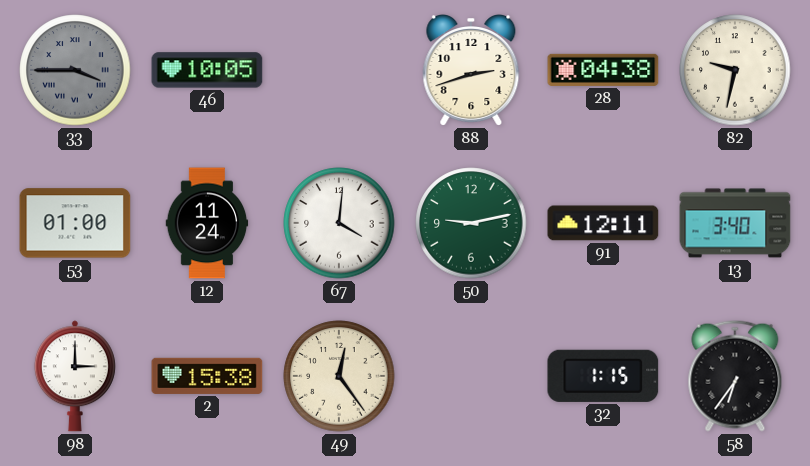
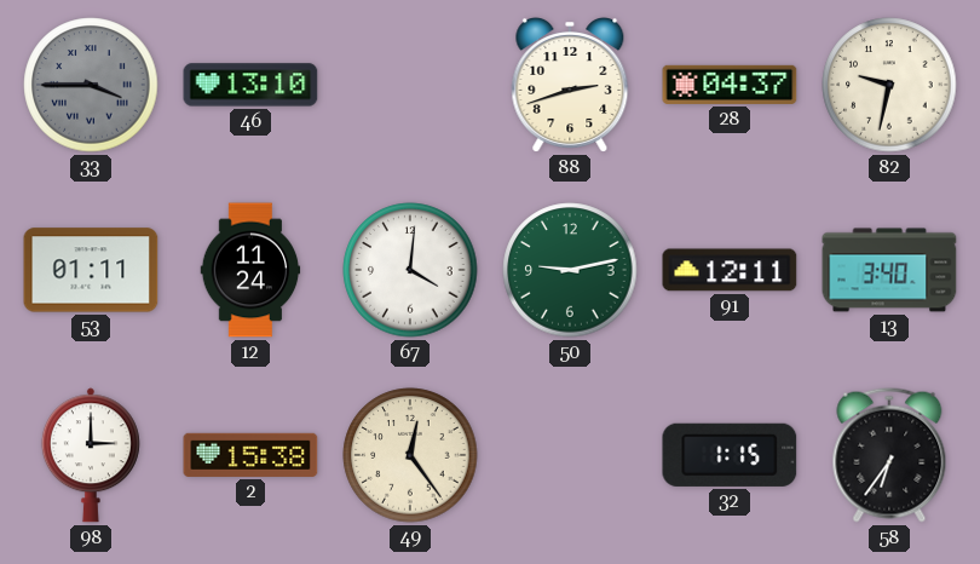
46: 10:05 -> 13:10 (250, 85)
28: 04:38 -> 04:37 (730, 85)
53: 01:00 -> 01:11 (91, 270)
